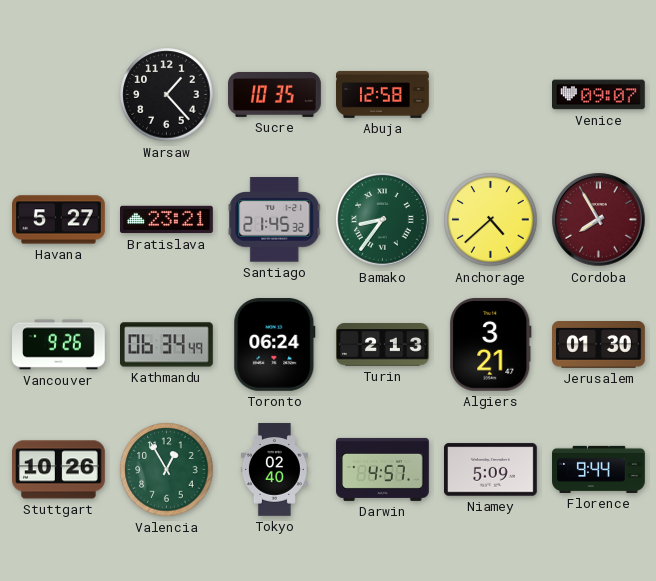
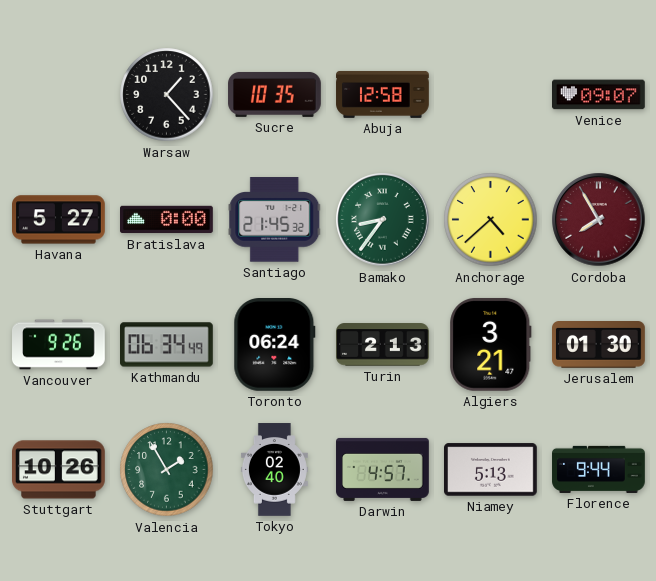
Bratislava: 23:21 -> 0:00 (167, 220)
Valencia: 12:55 -> 1:55 (167, 470)
Niamey: 5:09 -> 5:13 (491, 470)
